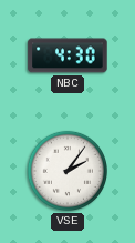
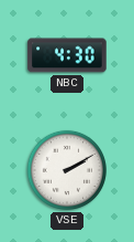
VSE: 2:06 -> 2:10 (67, 170)
